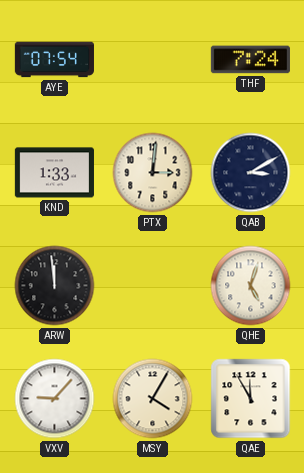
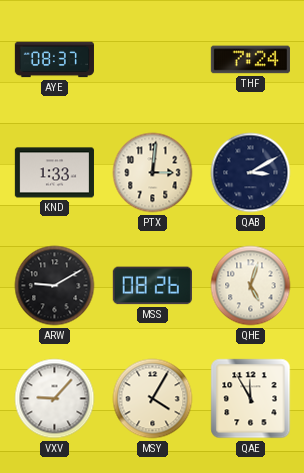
AYE: 07:54 -> 08:37 (54, 60)
ARW: 11:59 -> 9:10 (55, 286)
MSS: none -> 08:26 (152, 286)
